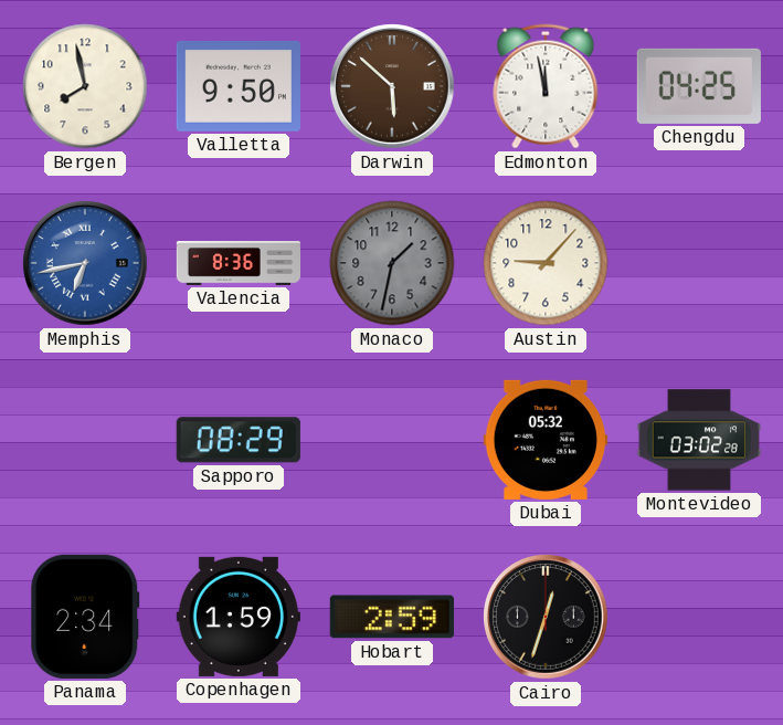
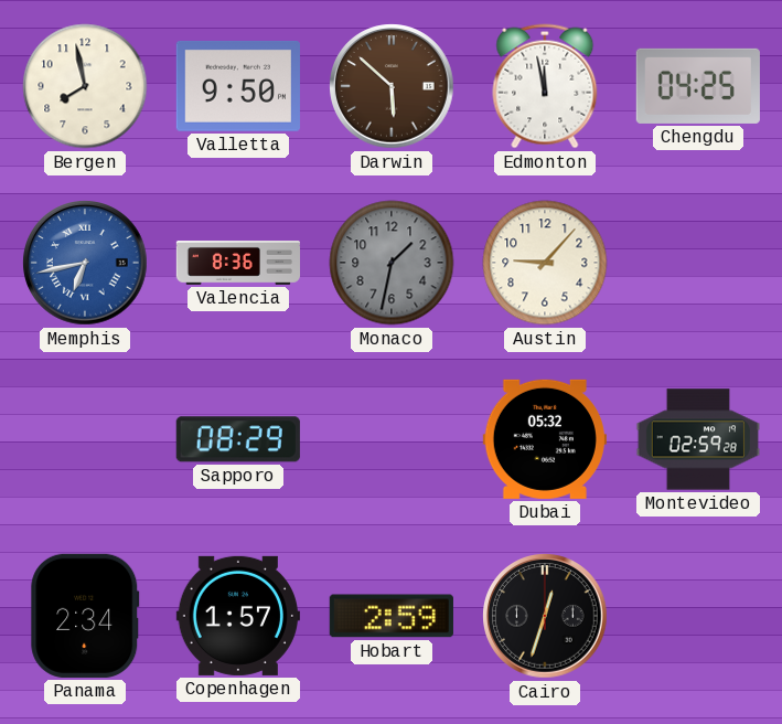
Montevideo: 03:02 -> 02:59 (697, 439)
Copenhagen: 1:59 -> 1:57 (238, 616)
